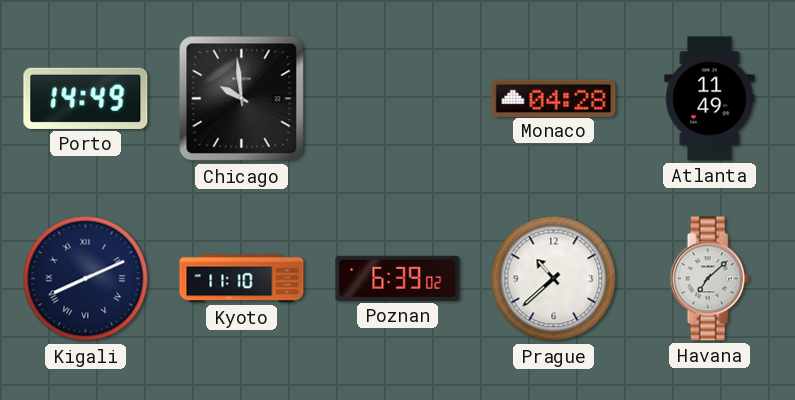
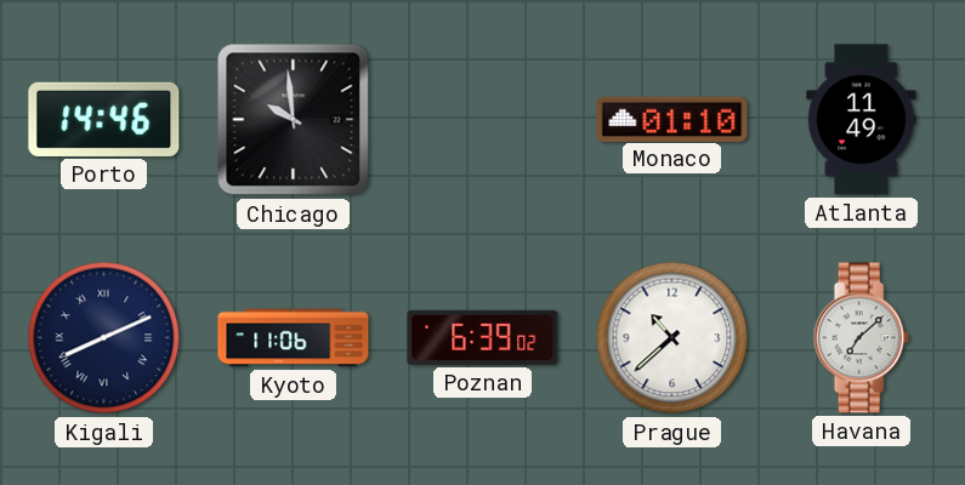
Porto: 14:49 -> 14:46 (104, 119)
Monaco: 04:28 -> 01:10 (672, 119)
Kyoto: 11:10 -> 11:06 (294, 338)
